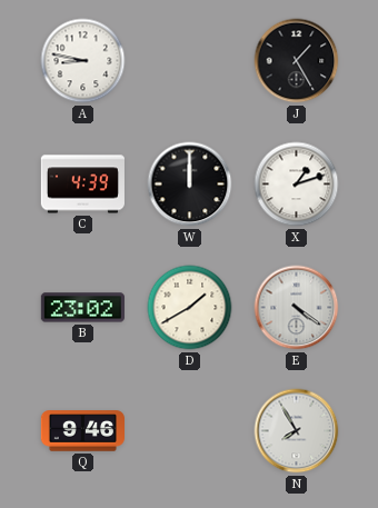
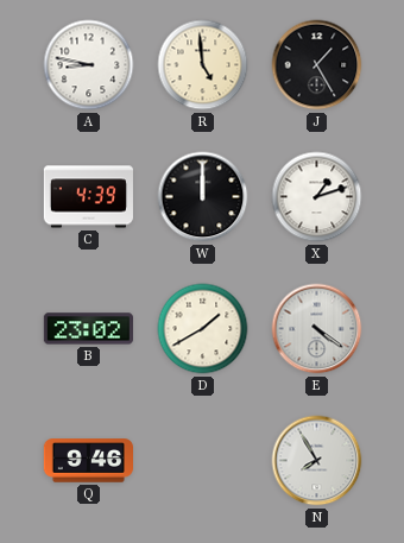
R: none -> 4:59 (203, 65)
